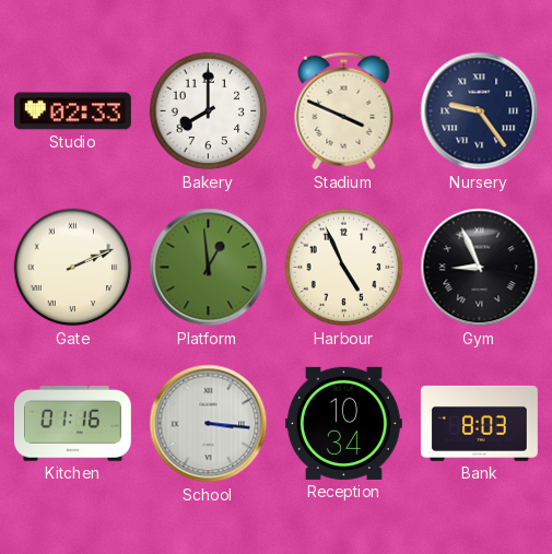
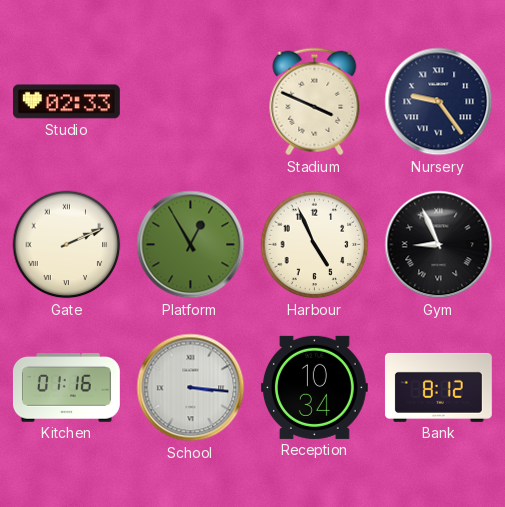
Bakery: 8:00 -> none (209, 111)
Platform: 12:59 -> 12:55 (191, 245)
Bank: 8:03 -> 8:12 (438, 387)
